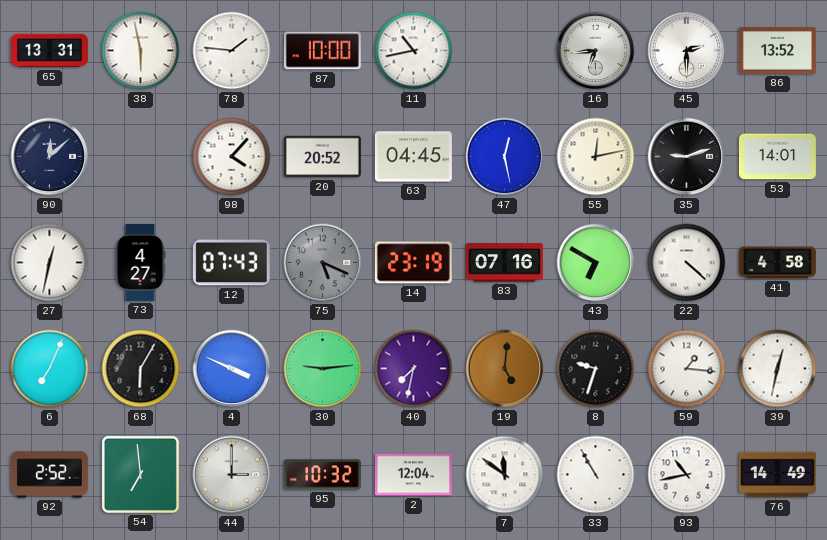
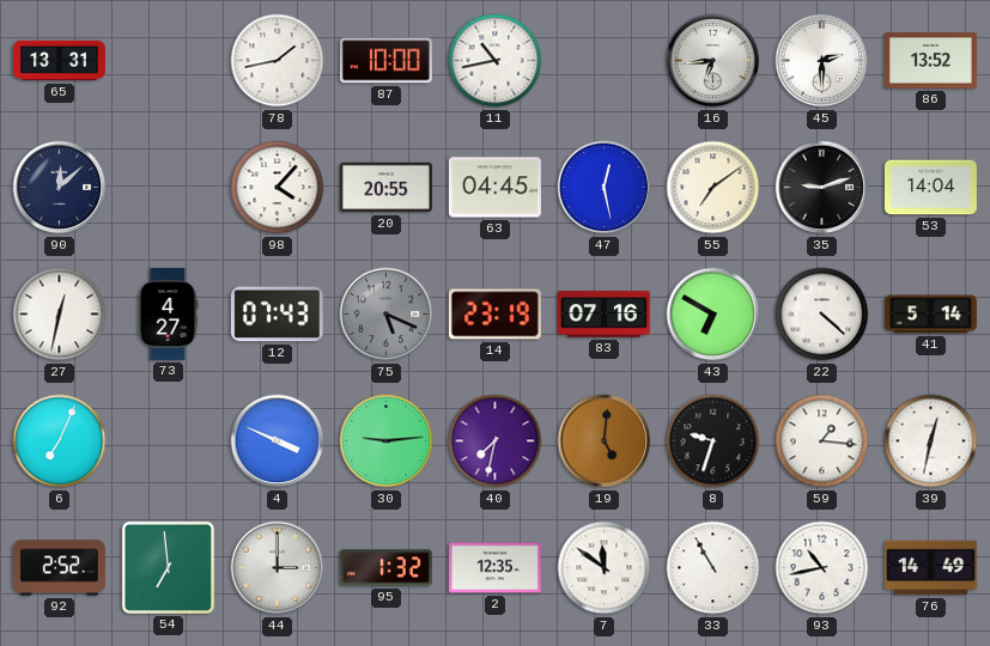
38: 5:58 -> none (141, 51)
78: 1:46 -> 1:43 (278, 61)
20: 20:52 -> 20:55 (385, 188)
55: 12:13 -> 7:09 (713, 188)
53: 14:01 -> 14:04 (930, 188)
41: 4:58 -> 5:14 (930, 315)
68: 6:05 -> none (141, 369)
95: 10:32 -> 1:32 (385, 568)
2: 12:04 -> 12:35 (494, 568)
